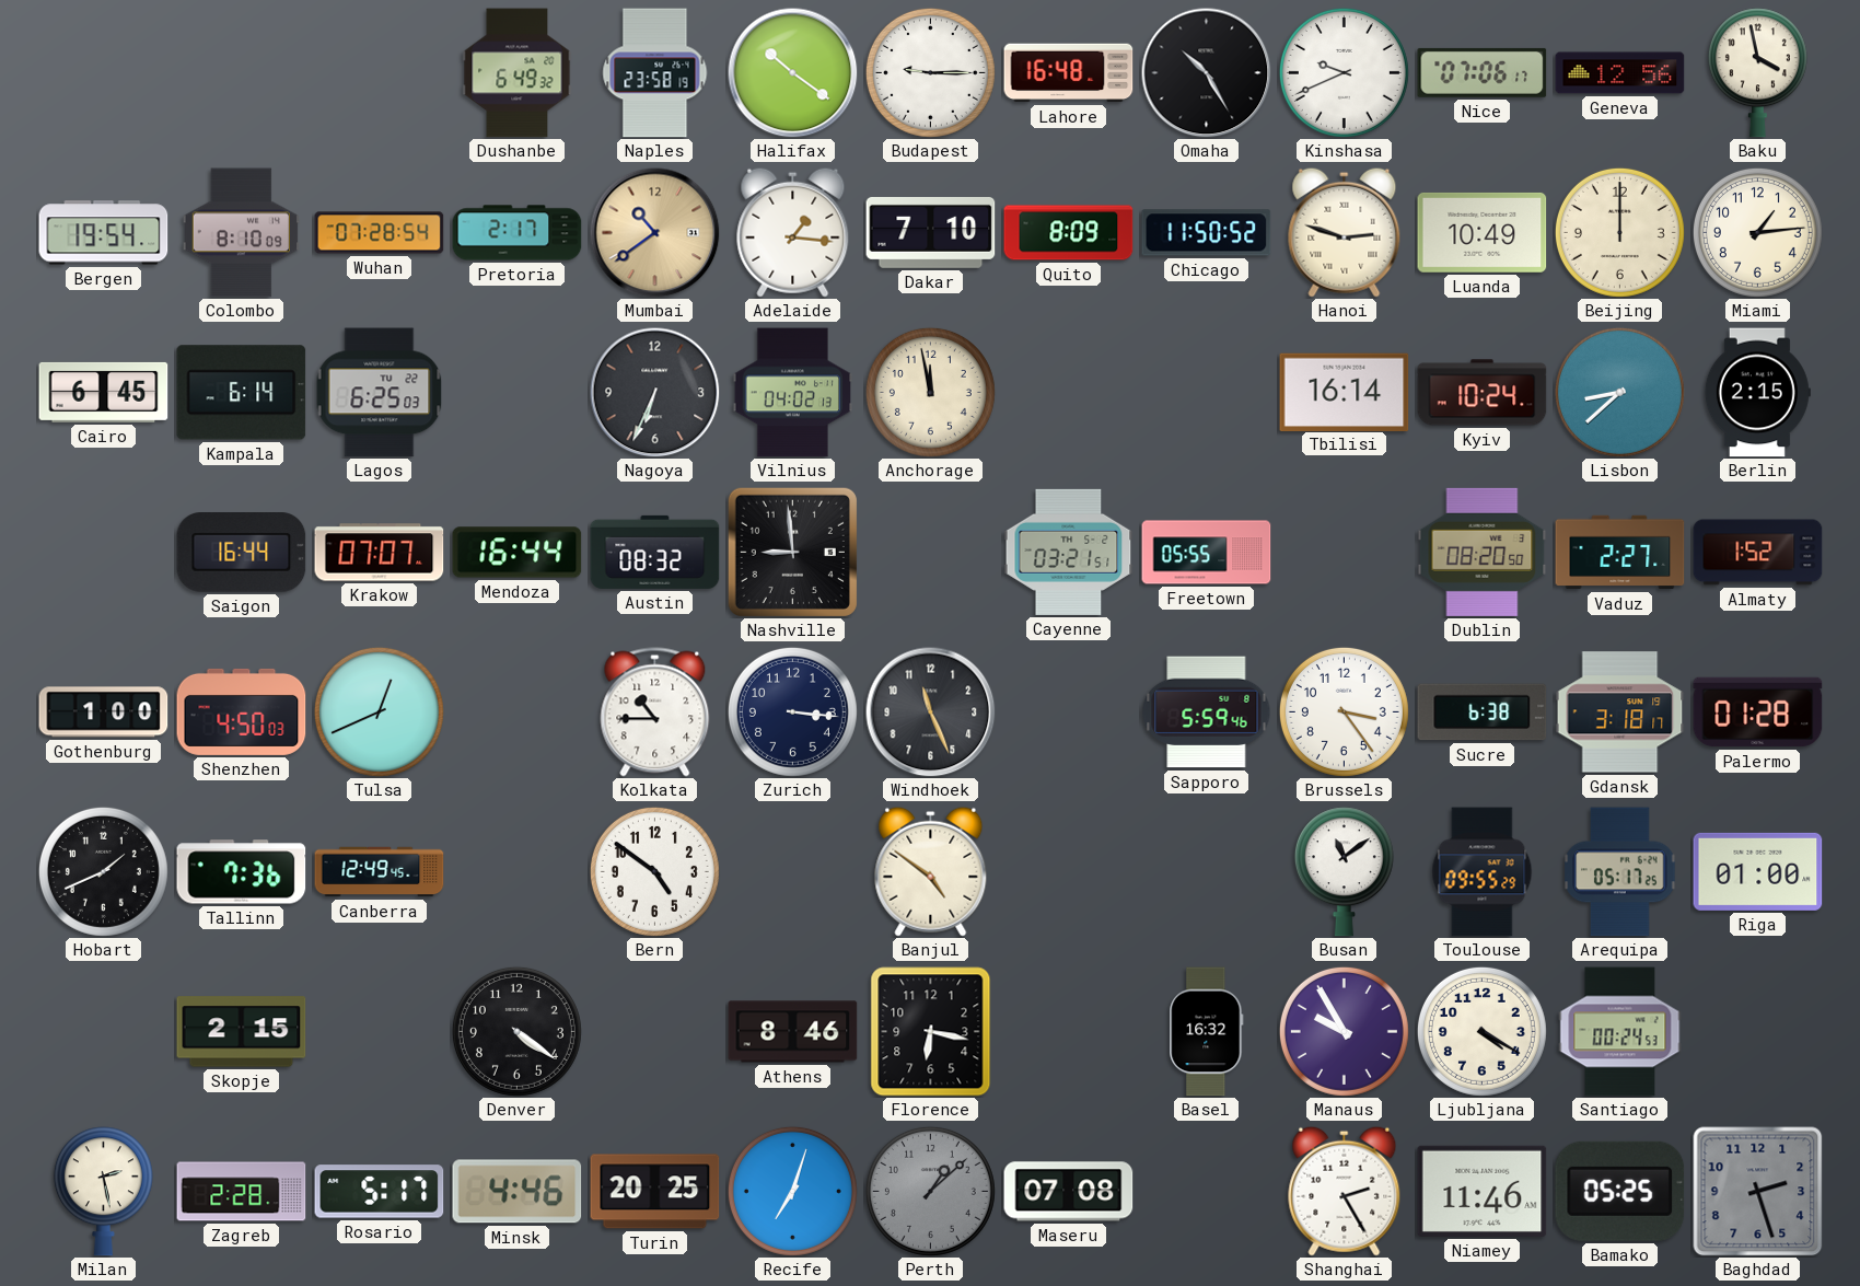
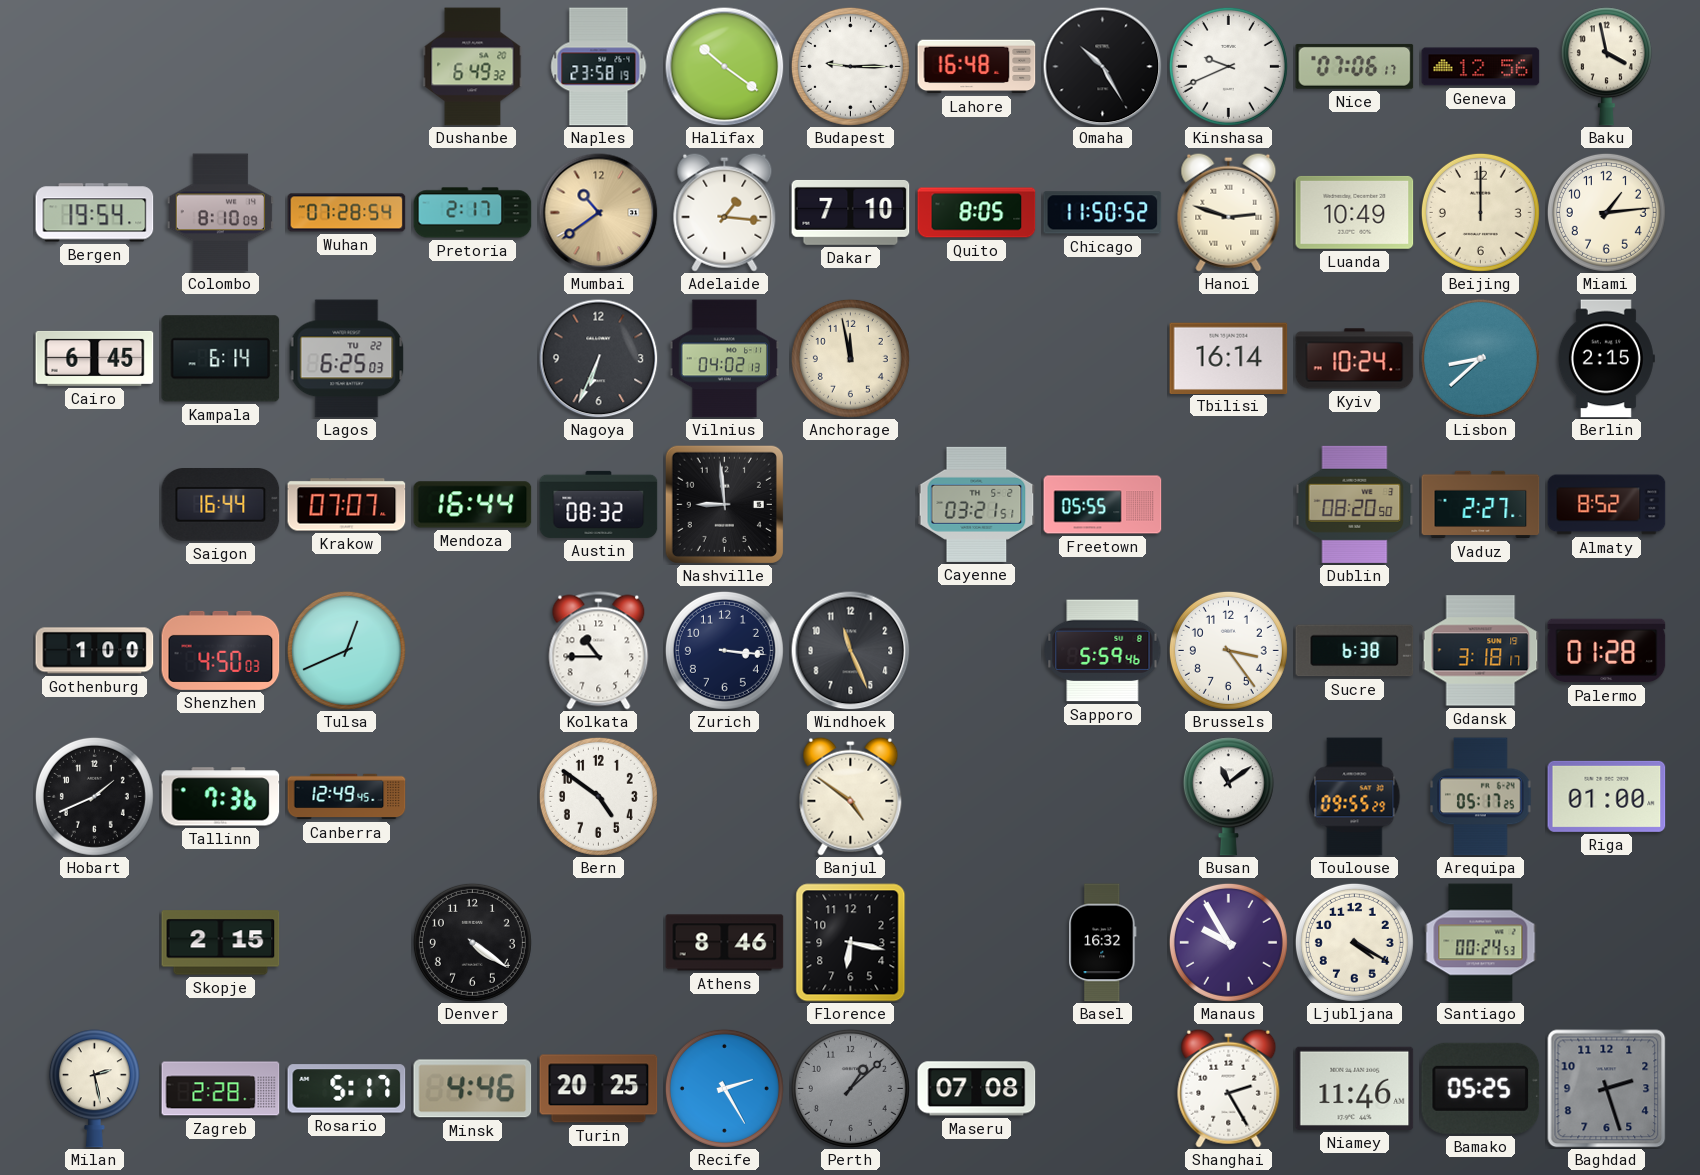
Quito: 8:09 -> 8:05 (977, 213)
Almaty: 1:52 -> 8:52 (1607, 505)
Recife: 7:03 -> 2:25 (724, 1088)
